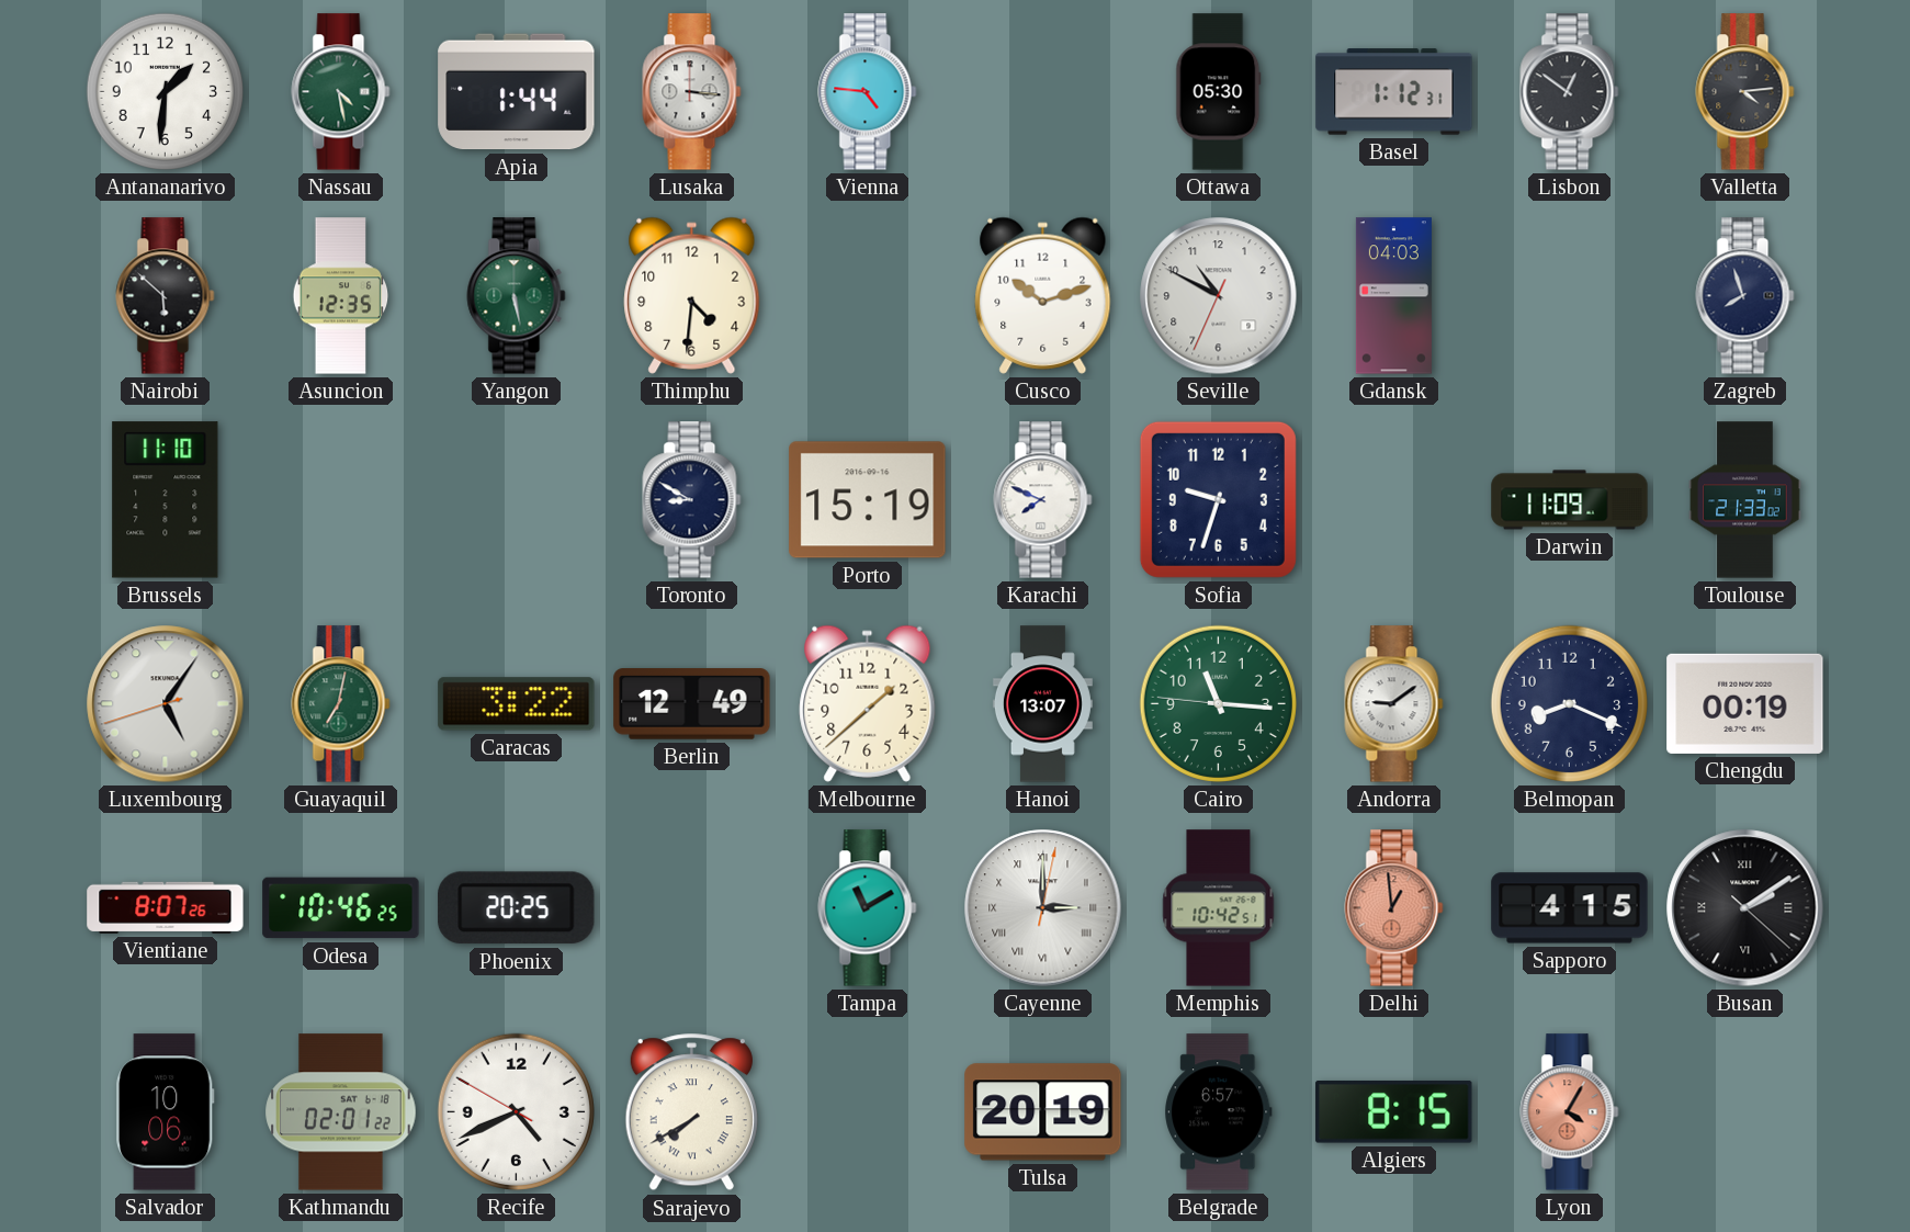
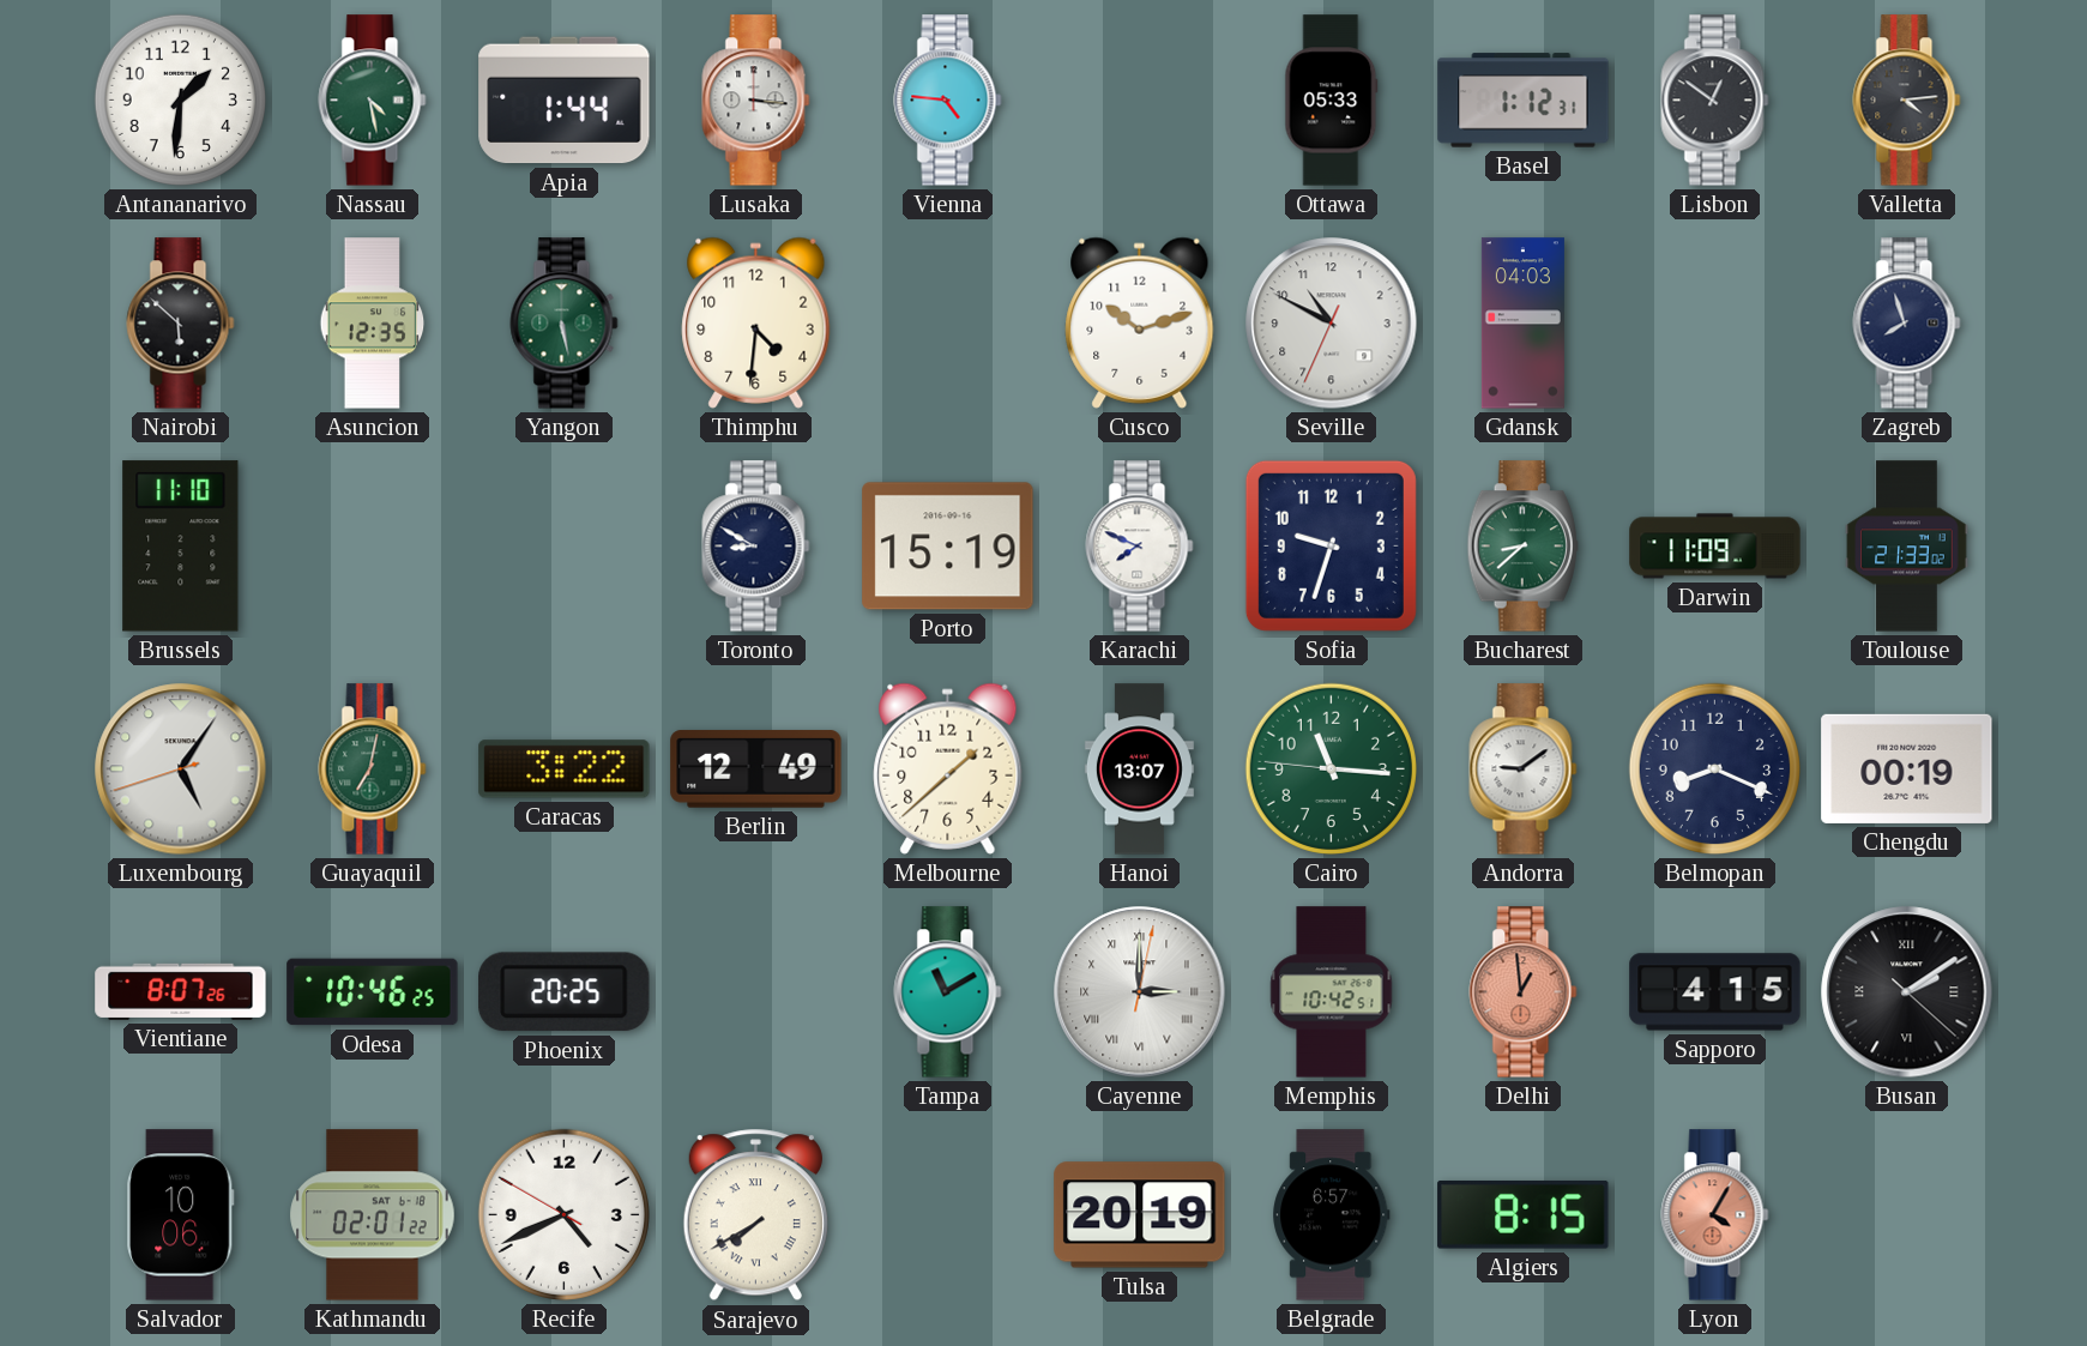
Ottawa: 05:30 -> 05:33 (1332, 101)
Bucharest: none -> 8:38 (1522, 547)
